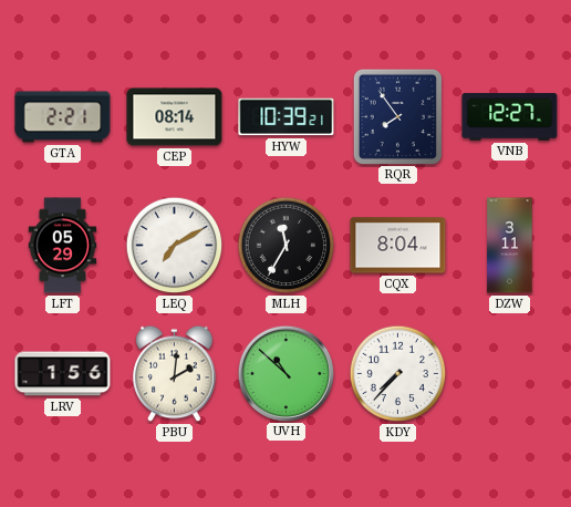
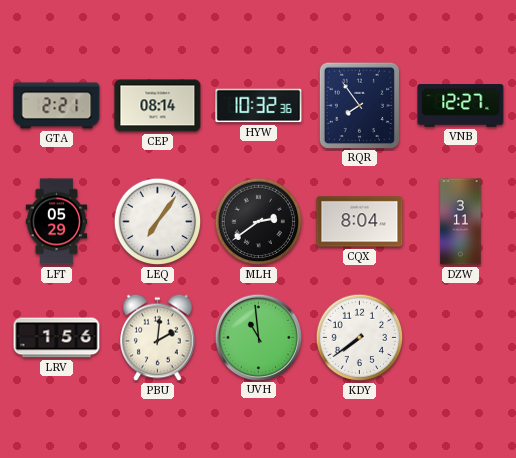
HYW: 10:39 -> 10:32 (259, 106)
LEQ: 7:10 -> 7:06 (158, 222)
MLH: 11:35 -> 2:39 (259, 222)
UVH: 10:52 -> 10:59 (258, 337)
KDY: 7:37 -> 7:39 (360, 338)
